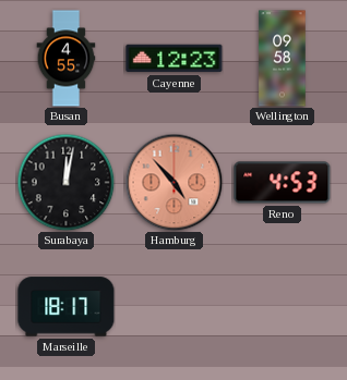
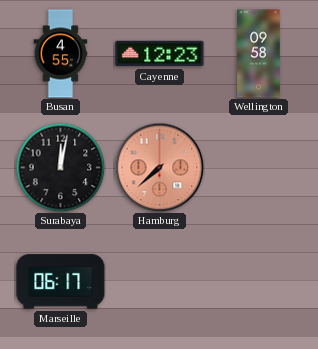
Hamburg: 4:53 -> 7:38 (159, 167)
Reno: 4:53 -> none (283, 183)
Marseille: 18:17 -> 06:17 (61, 282)
